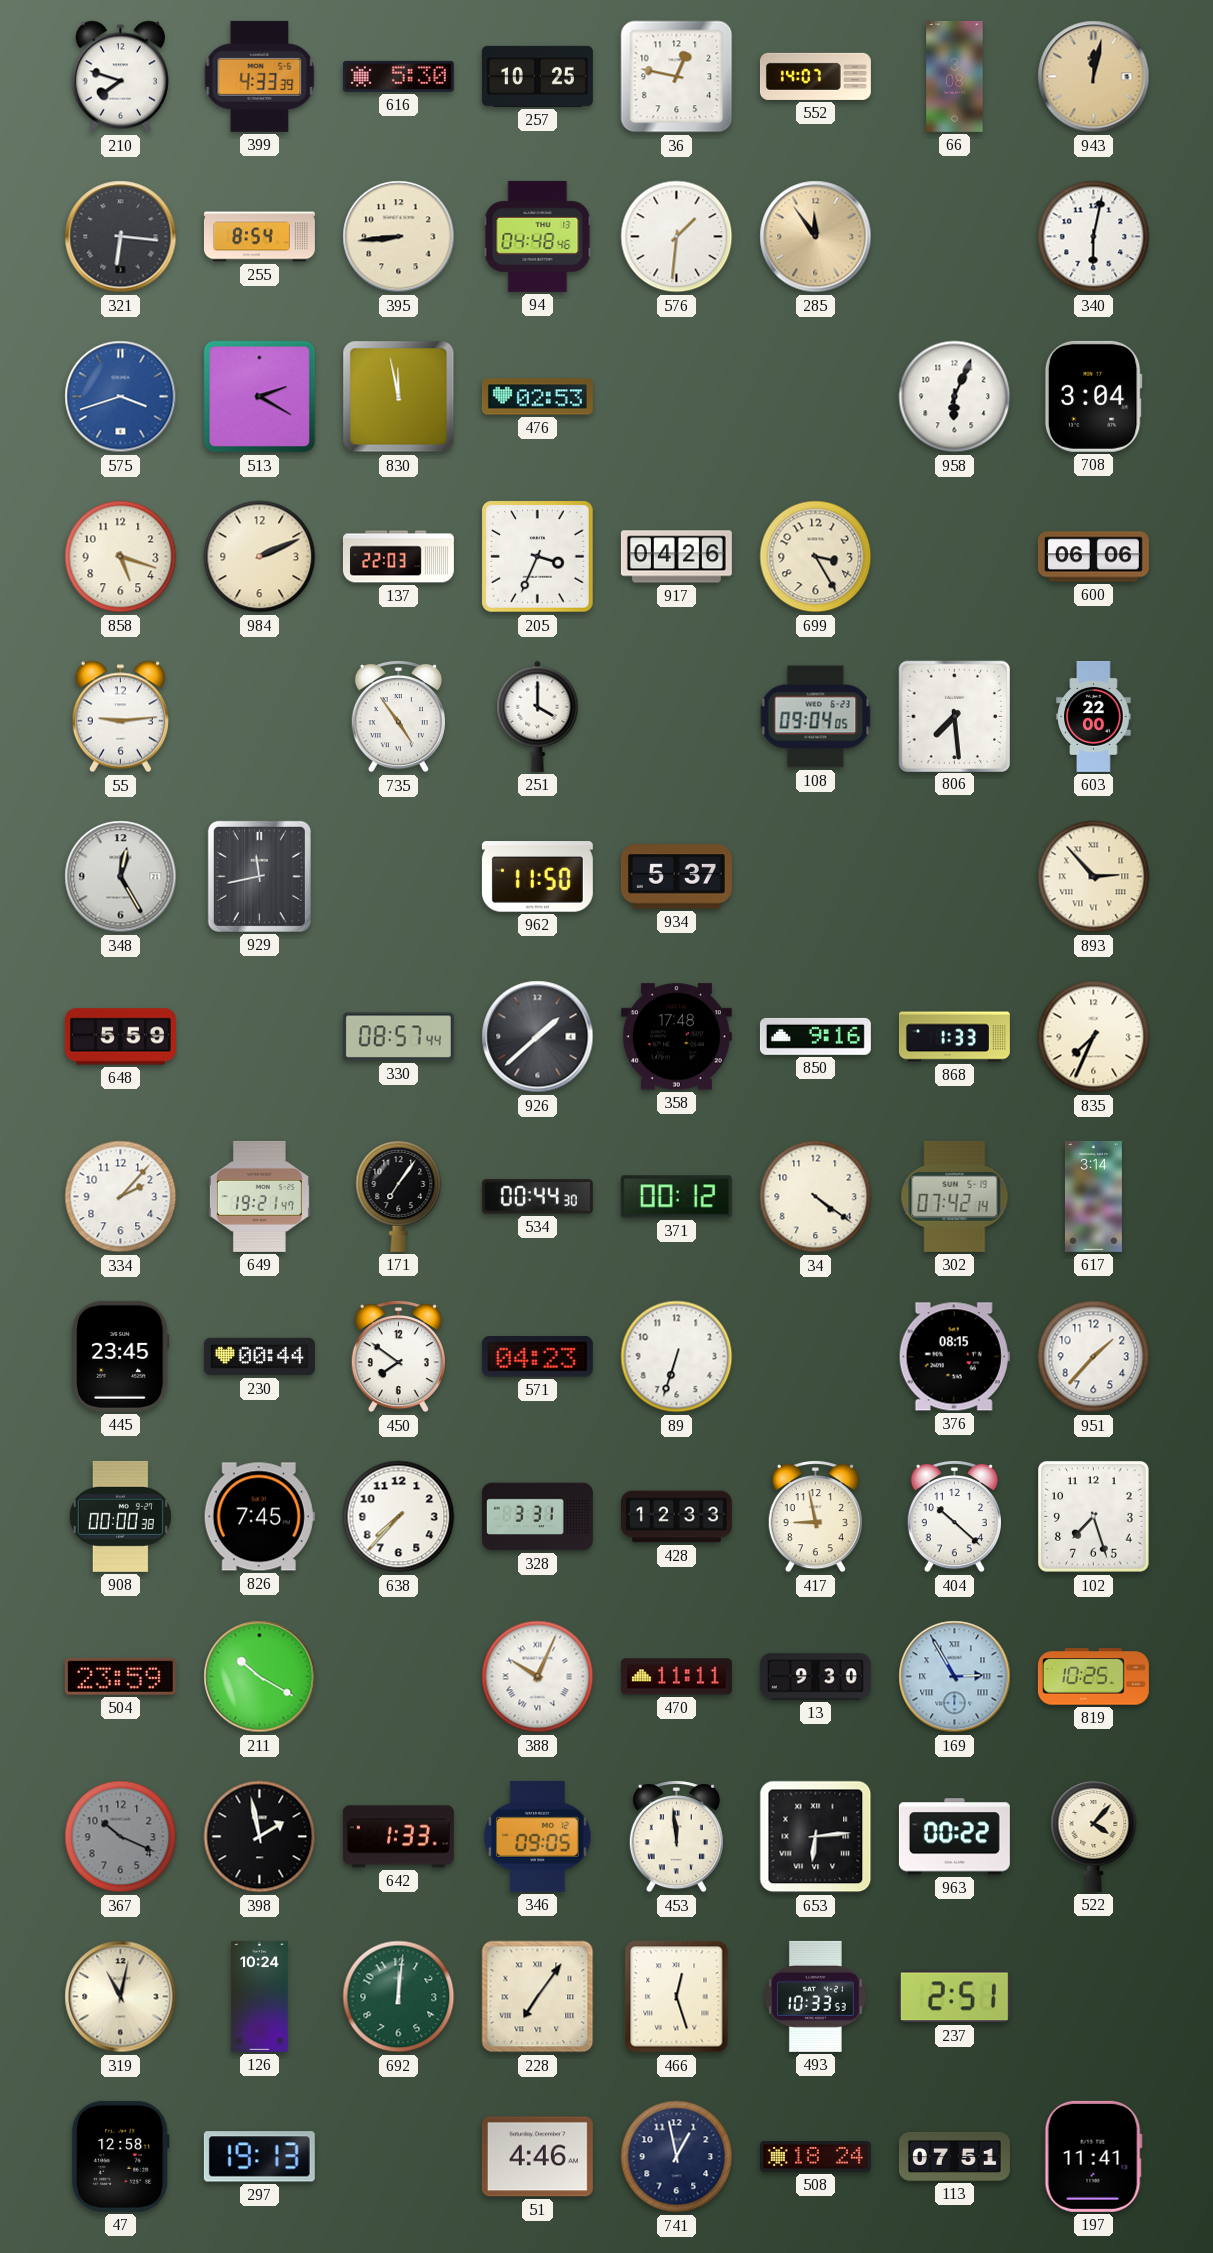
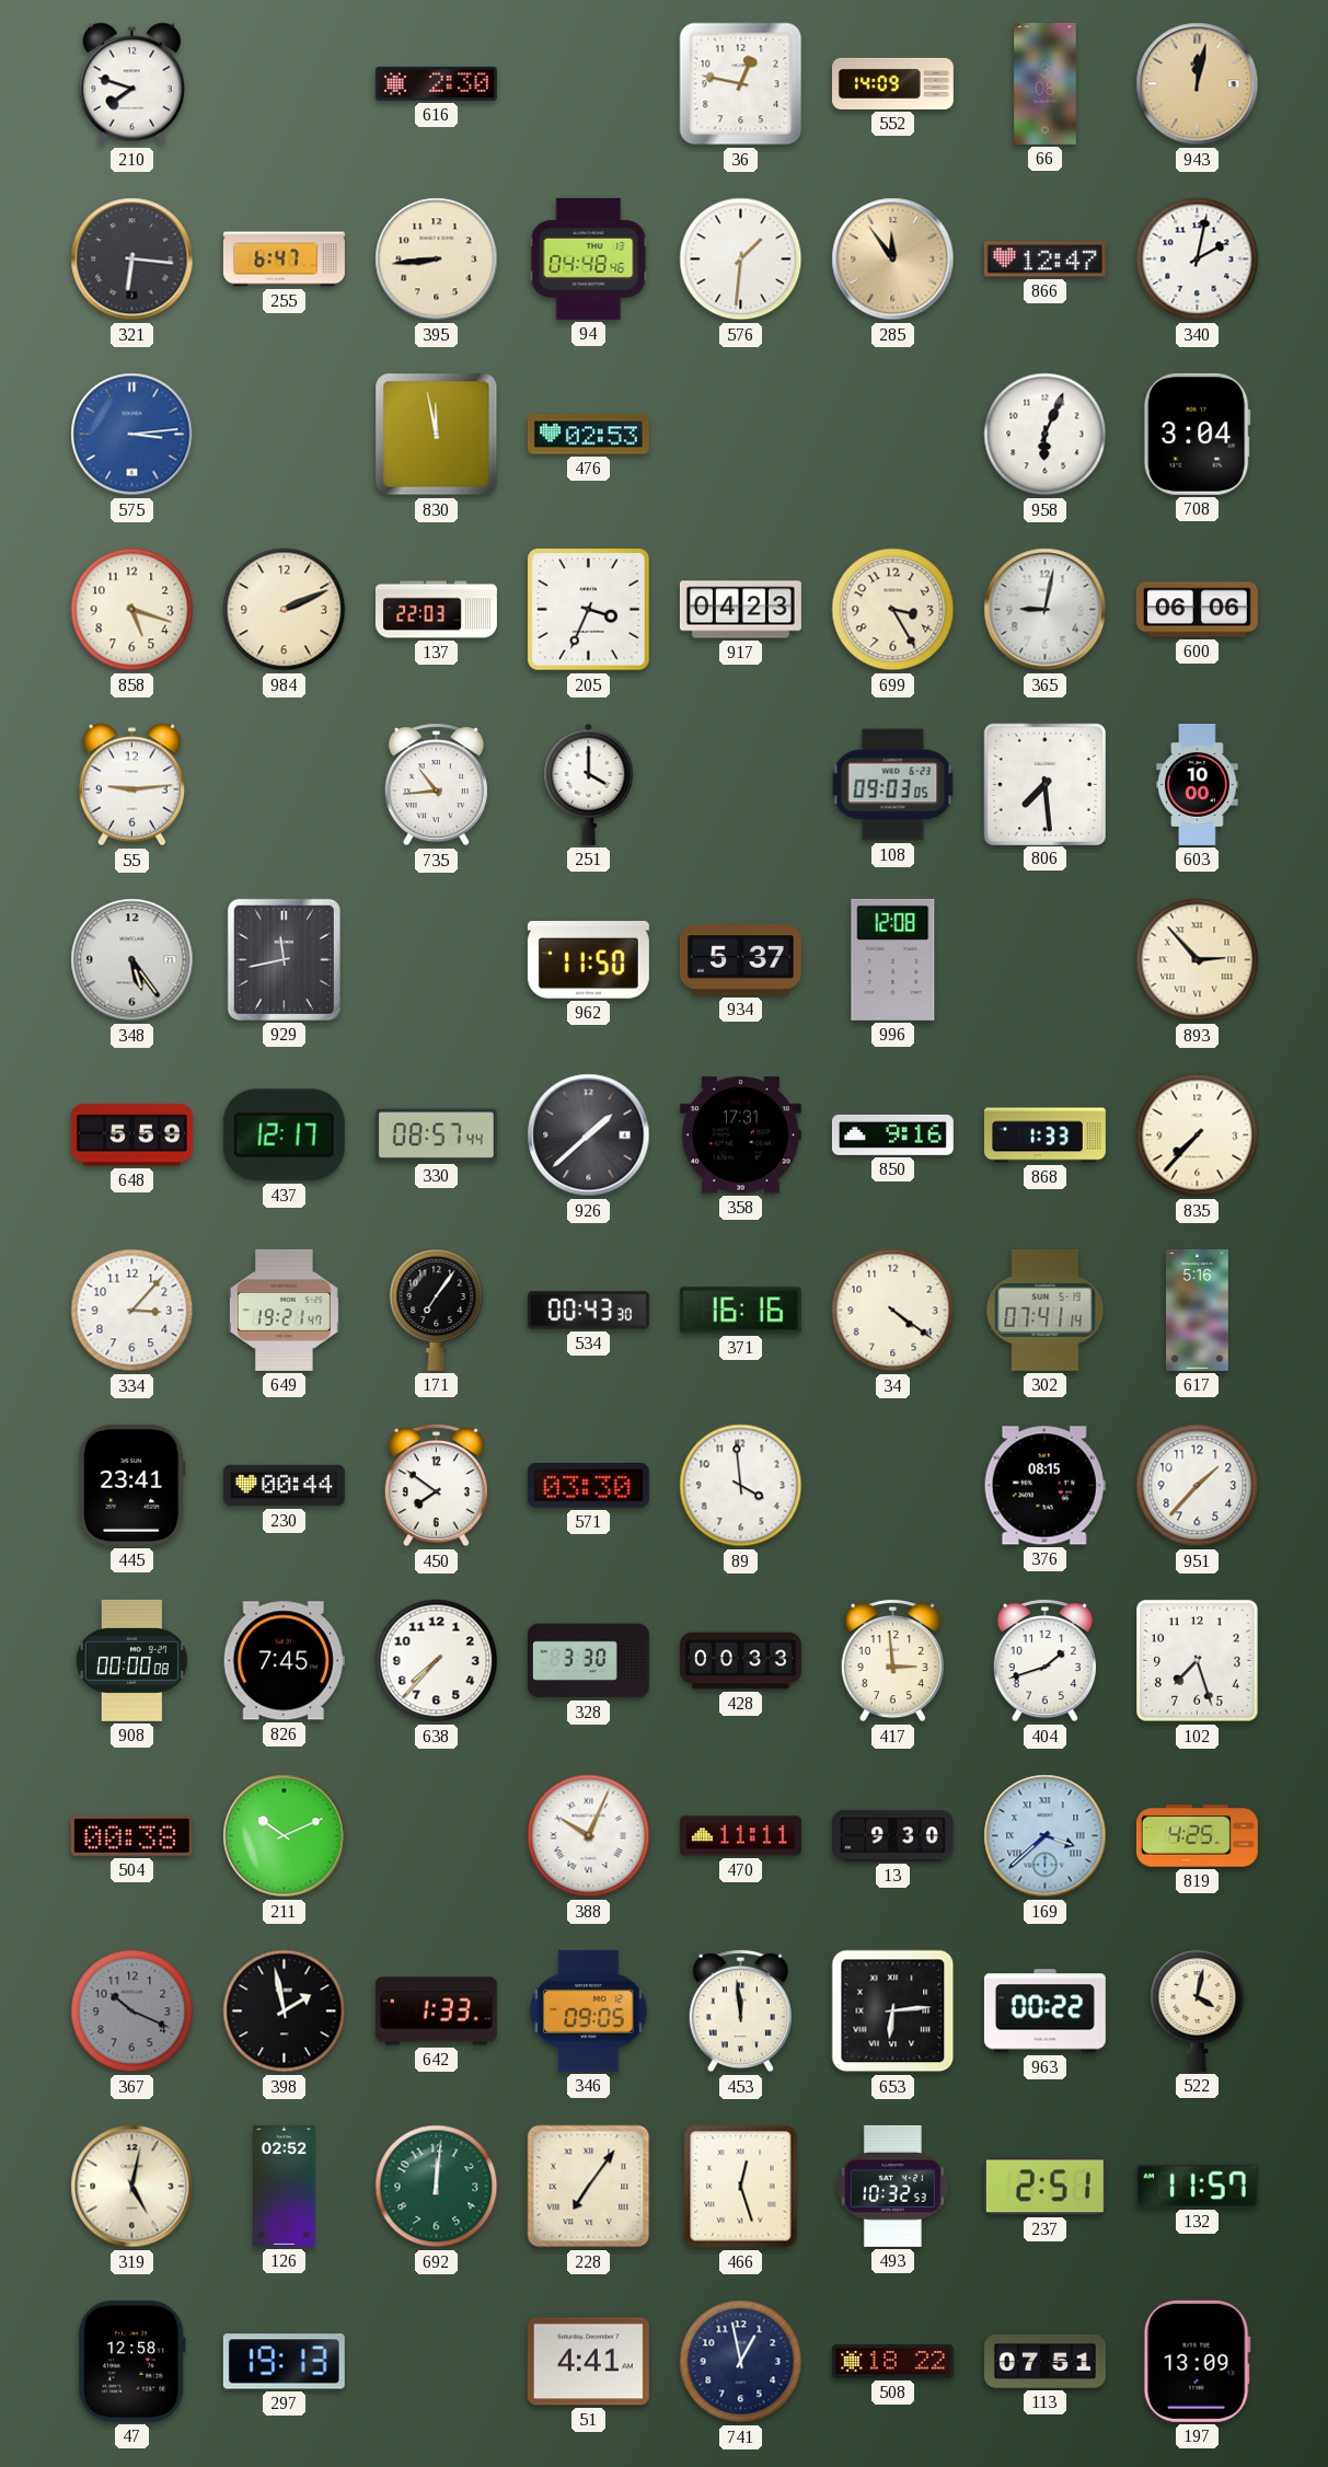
399: 4:33 -> none (260, 76)
616: 5:30 -> 2:30 (436, 83)
257: 10:25 -> none (537, 76)
552: 14:07 -> 14:09 (892, 83)
255: 8:54 -> 6:47 (284, 260)
866: none -> 12:47 (1044, 260)
340: 6:02 -> 2:02 (1198, 260)
575: 3:42 -> 3:14 (132, 435)
513: 2:20 -> none (260, 397)
917: 04:26 -> 04:23 (740, 610)
365: none -> 9:02 (1046, 610)
735: 4:54 -> 10:44 (436, 785)
108: 09:04 -> 09:03 (893, 785)
603: 22:00 -> 10:00 (1198, 784)
348: 12:25 -> 5:24 (132, 960)
996: none -> 12:08 (893, 959)
437: none -> 12:17 (284, 1135)
358: 17:48 -> 17:31 (740, 1135)
835: 7:34 -> 7:37 (1198, 1135)
334: 2:07 -> 3:07 (132, 1311)
534: 00:44 -> 00:43 (588, 1311)
371: 00:12 -> 16:16 (740, 1311)
302: 07:42 -> 07:41 (1046, 1310)
617: 3:14 -> 5:16 (1197, 1310)
445: 23:45 -> 23:41 (132, 1485)
571: 04:23 -> 03:30 (588, 1486)
89: 6:33 -> 3:59 (741, 1486)
908: 00:00:38 -> 00:00:08 (131, 1660)
328: 3:31 -> 3:30 (588, 1661)
428: 12:33 -> 00:33 (740, 1661)
417: 8:58 -> 2:59 (892, 1661)
404: 10:22 -> 1:42 (1044, 1661)
504: 23:59 -> 00:38 (131, 1835)
211: 10:20 -> 10:11 (285, 1836)
169: 2:55 -> 3:38 (1046, 1836)
819: 10:25 -> 4:25 (1197, 1836)
522: 4:07 -> 4:02 (1198, 2010)
319: 11:02 -> 5:02 (132, 2187)
126: 10:24 -> 02:52 (285, 2186)
493: 10:33 -> 10:32 (892, 2186)
132: none -> 11:57 (1197, 2186)
51: 4:46 -> 4:41 (588, 2362)
508: 18:24 -> 18:22 (892, 2362)
197: 11:41 -> 13:09 (1197, 2361)
